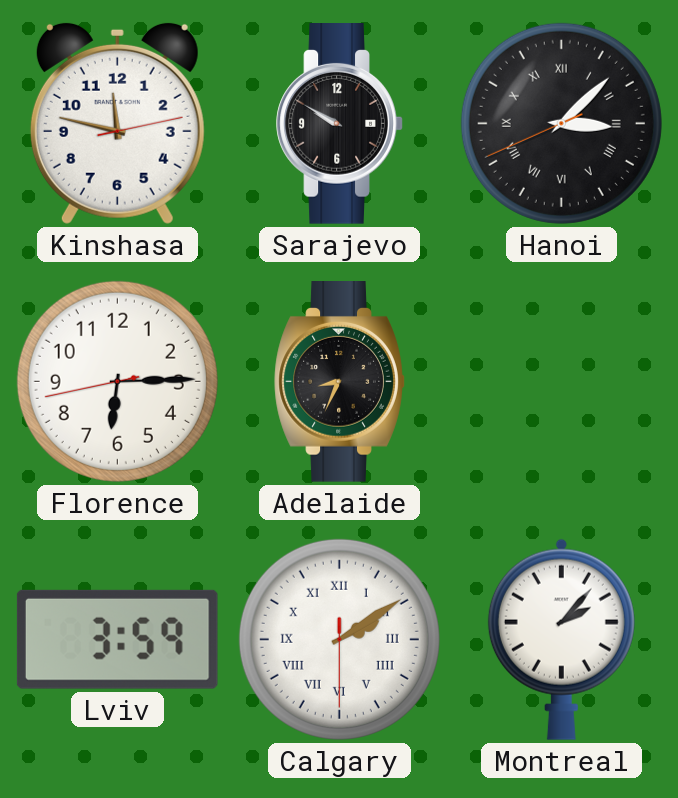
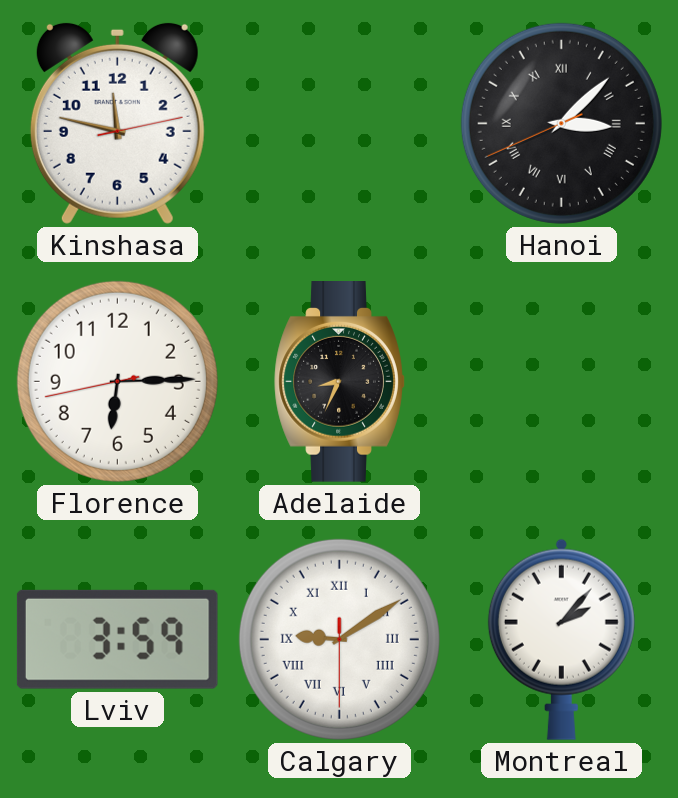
Sarajevo: 9:50 -> none (340, 124)
Calgary: 2:09 -> 9:09 (339, 639)
